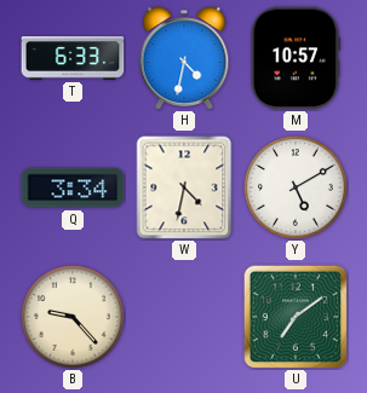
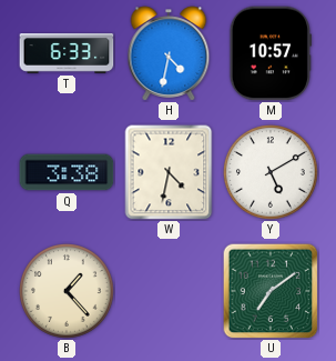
Q: 3:34 -> 3:38 (67, 172)
B: 9:23 -> 1:23 (68, 292)
